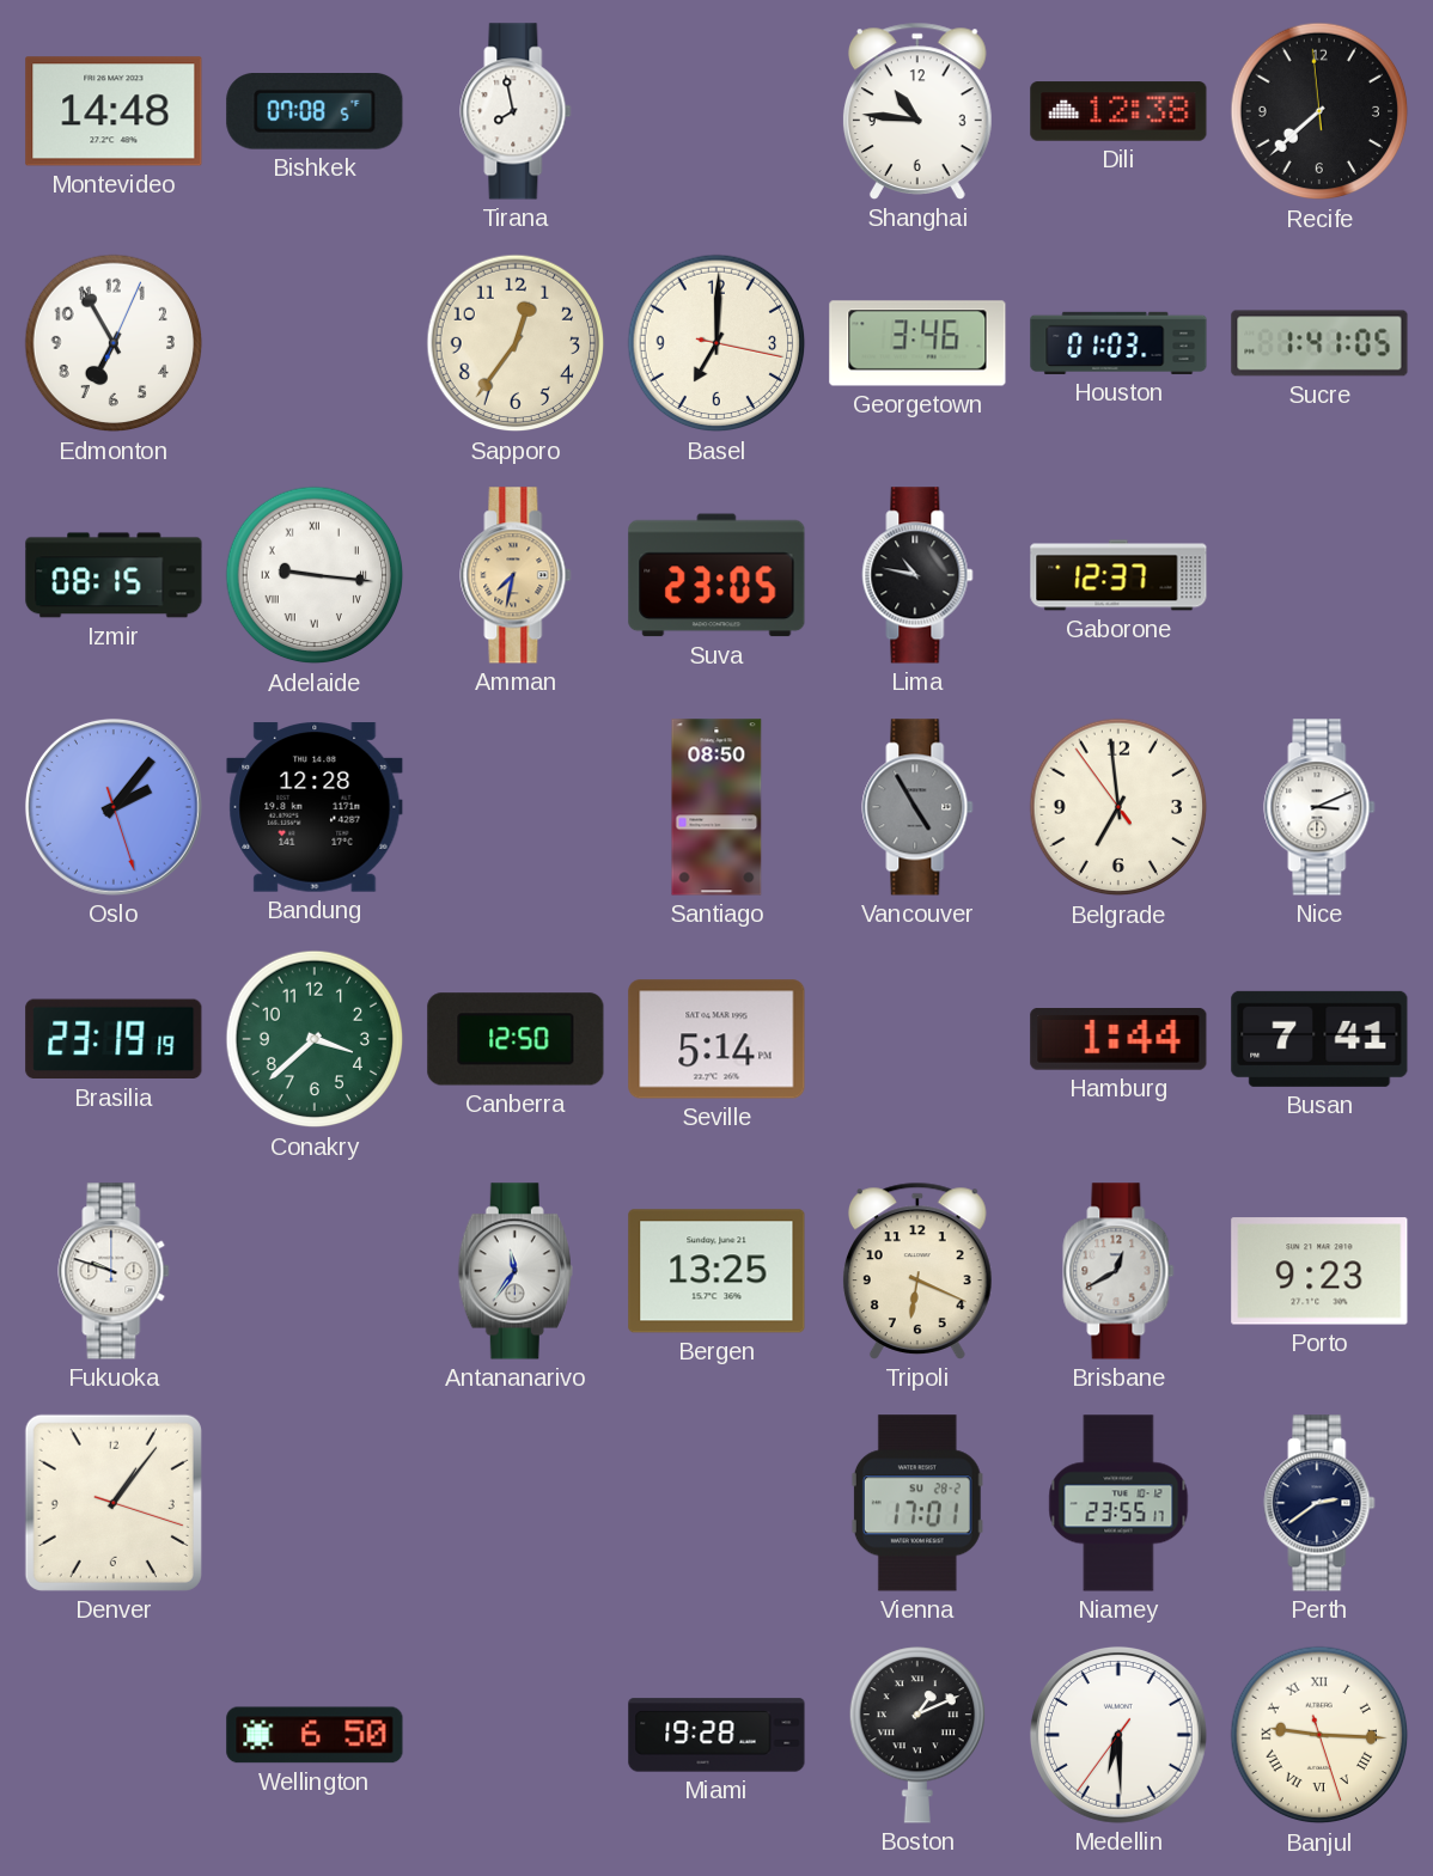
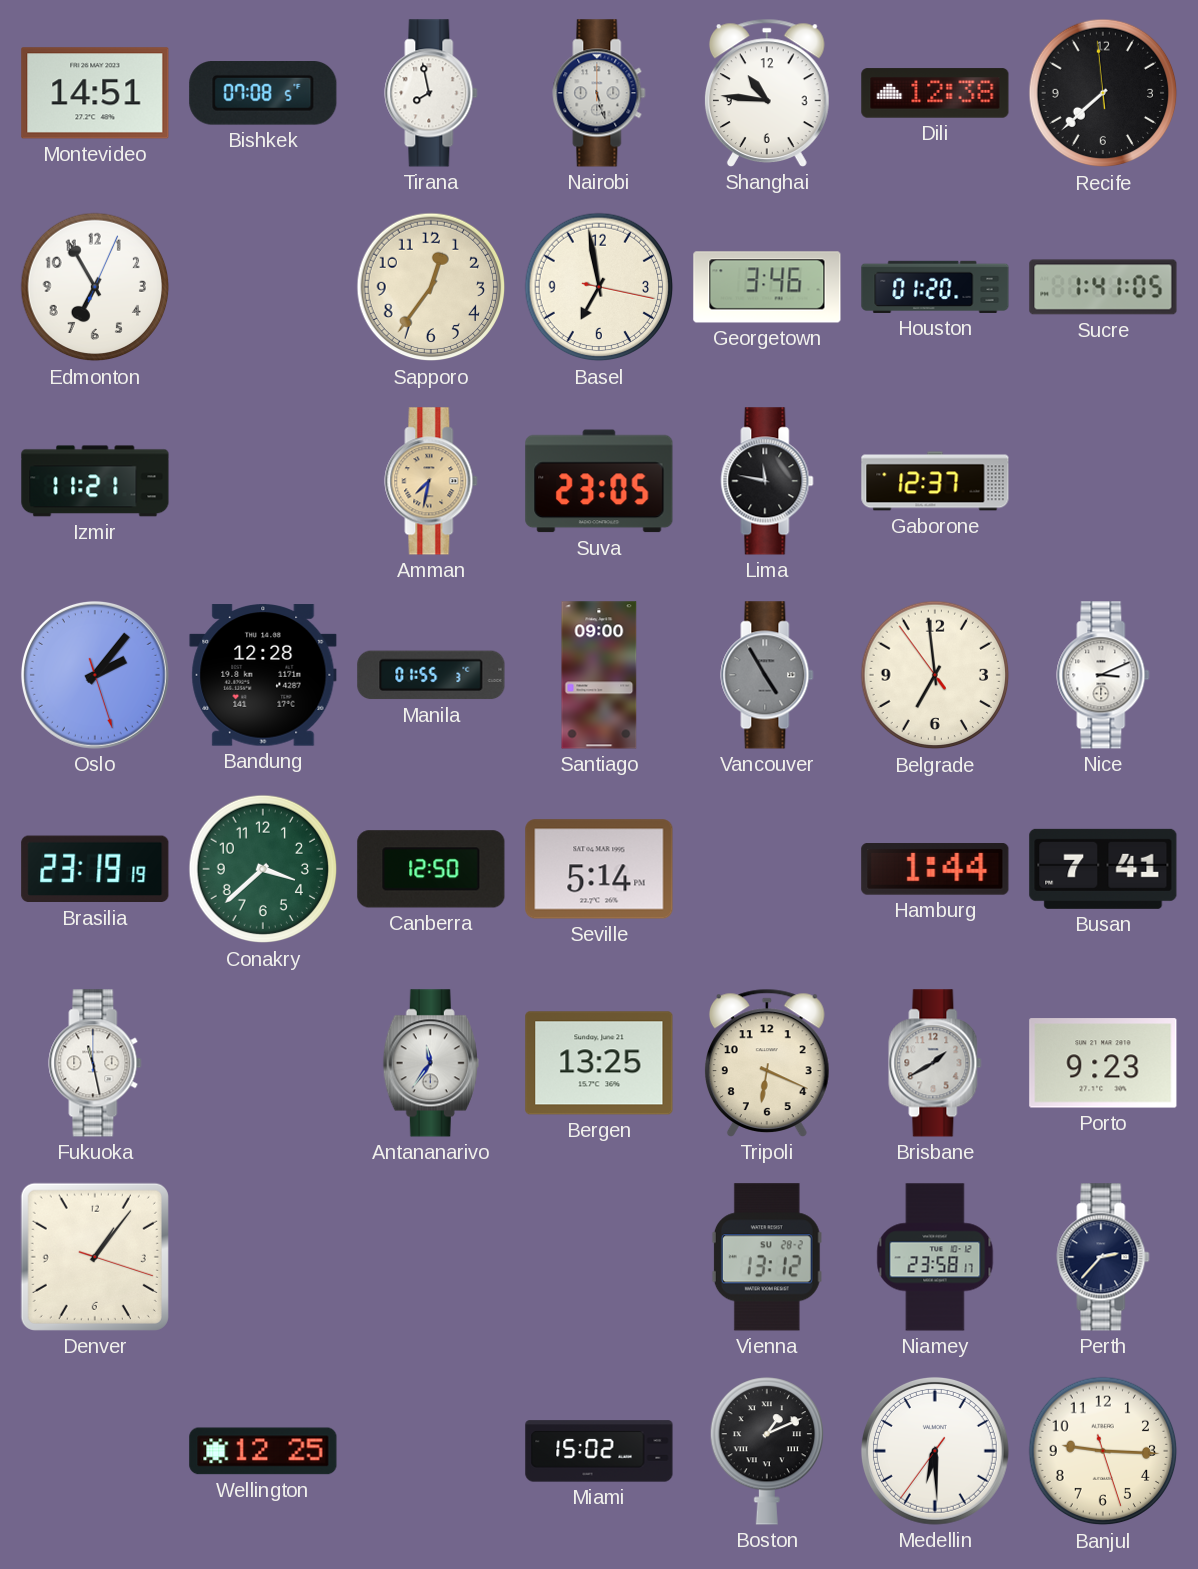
Montevideo: 14:48 -> 14:51 (95, 93)
Nairobi: none -> 5:27 (599, 93)
Basel: 7:00 -> 6:58 (599, 287)
Houston: 01:03 -> 01:20 (935, 287)
Izmir: 08:15 -> 11:21 (95, 481)
Adelaide: 9:16 -> none (315, 575)
Lima: 10:47 -> 11:47 (767, 481)
Manila: none -> 01:55 (431, 675)
Santiago: 08:50 -> 09:00 (599, 675)
Fukuoka: 9:48 -> 11:28 (95, 1063)
Brisbane: 12:40 -> 1:40 (935, 1063)
Vienna: 17:01 -> 13:12 (767, 1257)
Niamey: 23:55 -> 23:58 (935, 1257)
Perth: 2:39 -> 2:37 (1103, 1257)
Wellington: 6:50 -> 12:25 (263, 1451)
Miami: 19:28 -> 15:02 (599, 1451)
Banjul numerals: Roman -> Arabic (1103, 1451)
